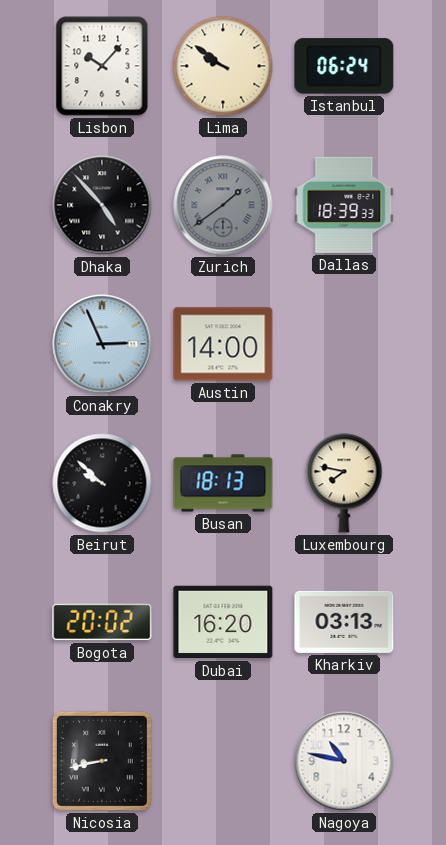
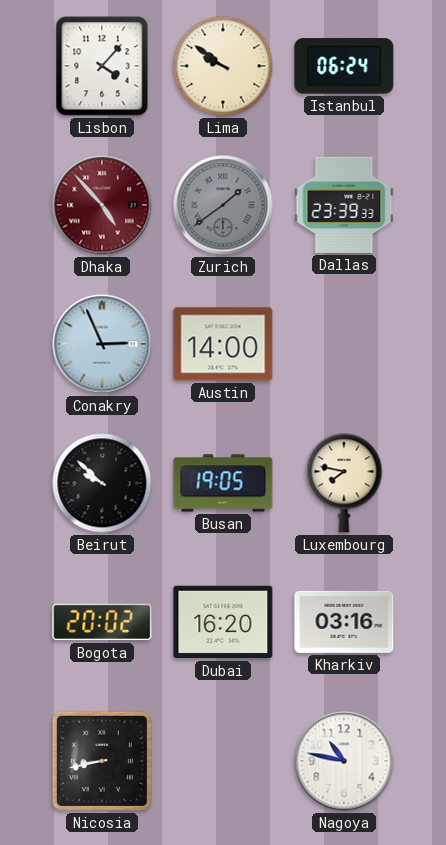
Lisbon: 10:07 -> 4:07 (102, 66)
Dhaka dial: black -> burgundy (102, 205)
Dallas: 18:39 -> 23:39 (344, 205)
Busan: 18:13 -> 19:05 (223, 483)
Kharkiv: 03:13 -> 03:16 (344, 622)
